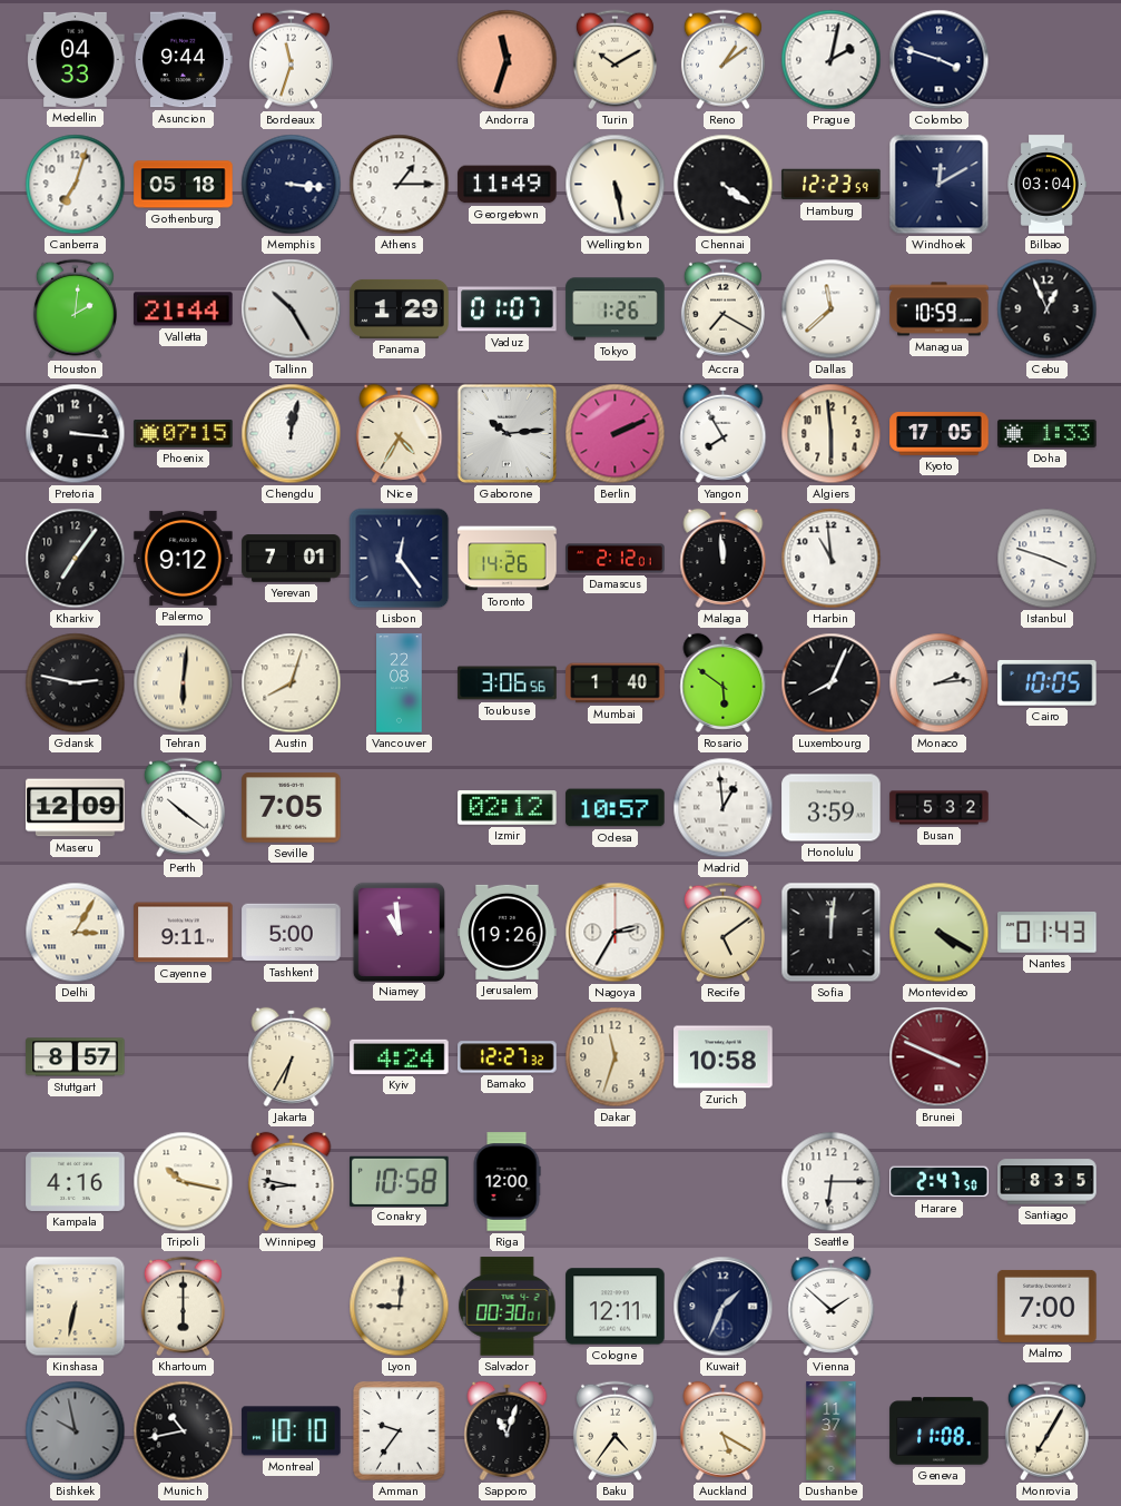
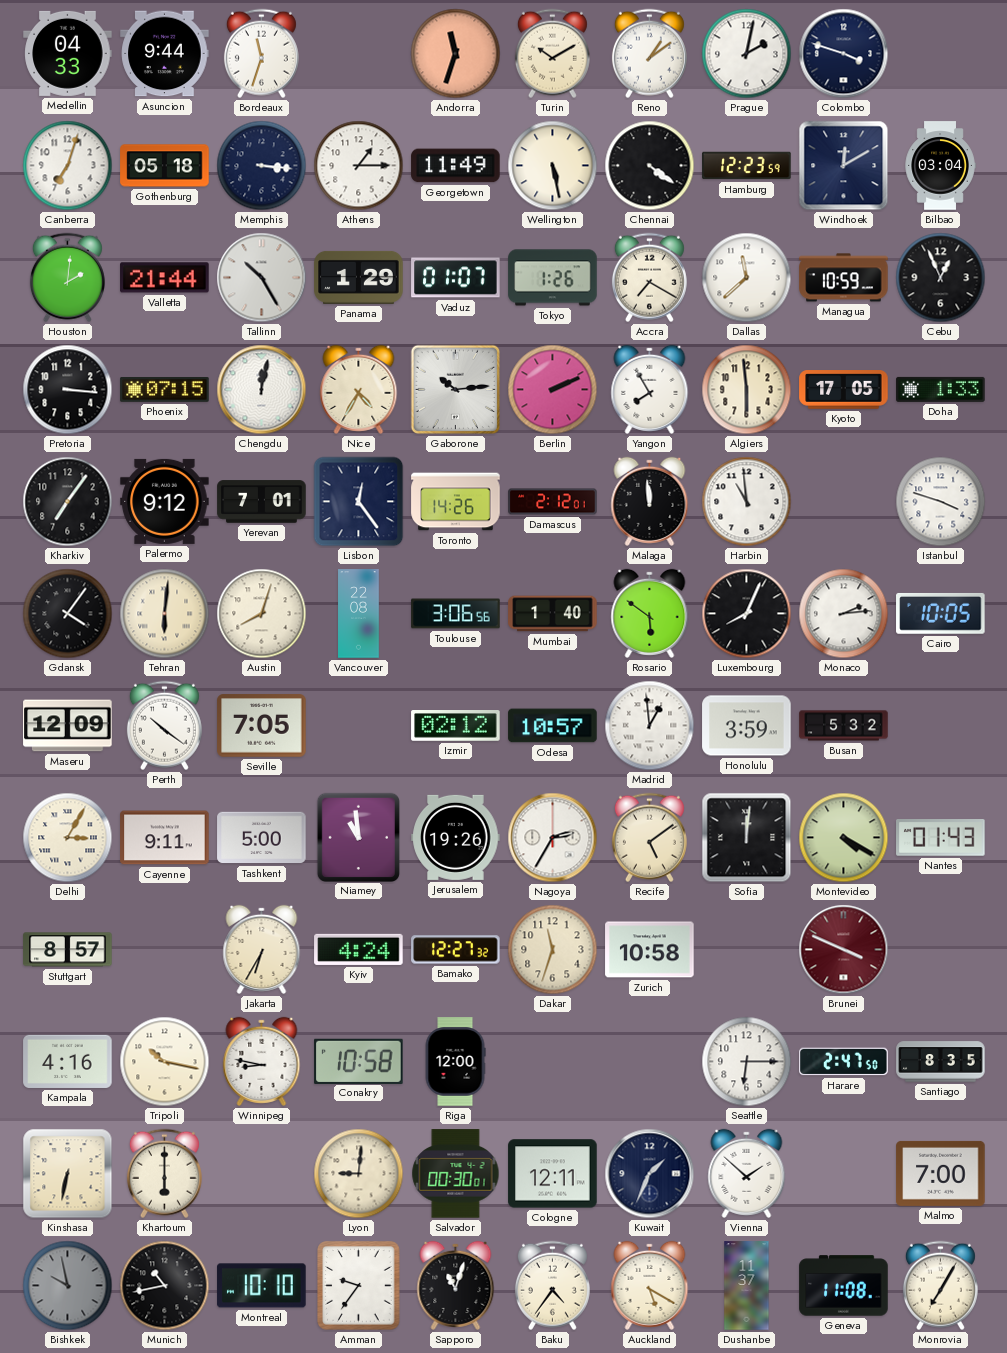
Gdansk: 2:47 -> 4:06 (68, 614)
